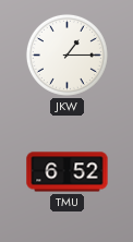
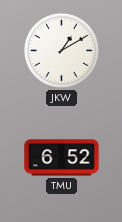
JKW: 1:15 -> 1:10 (61, 50)
